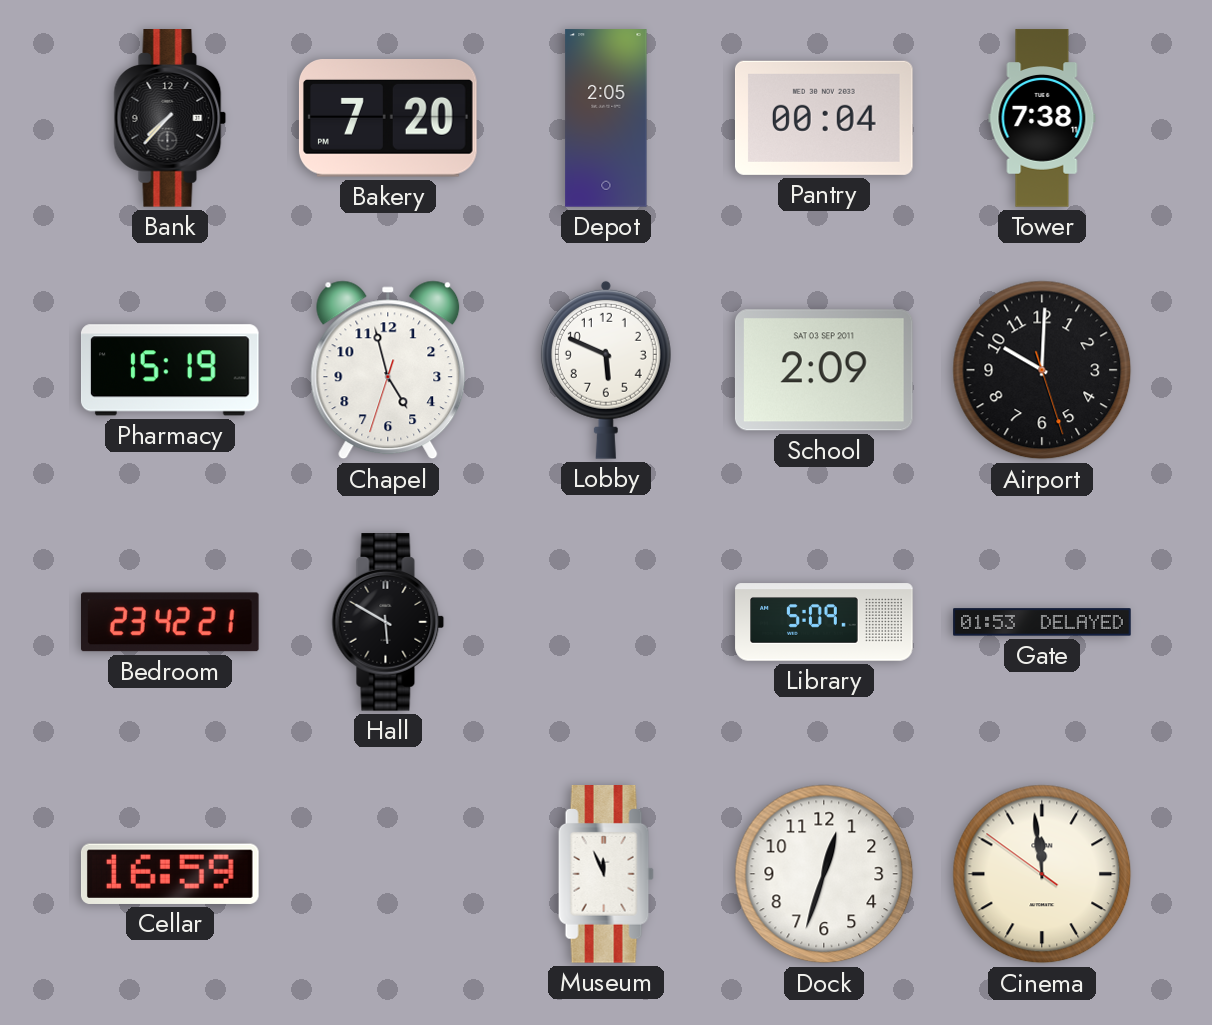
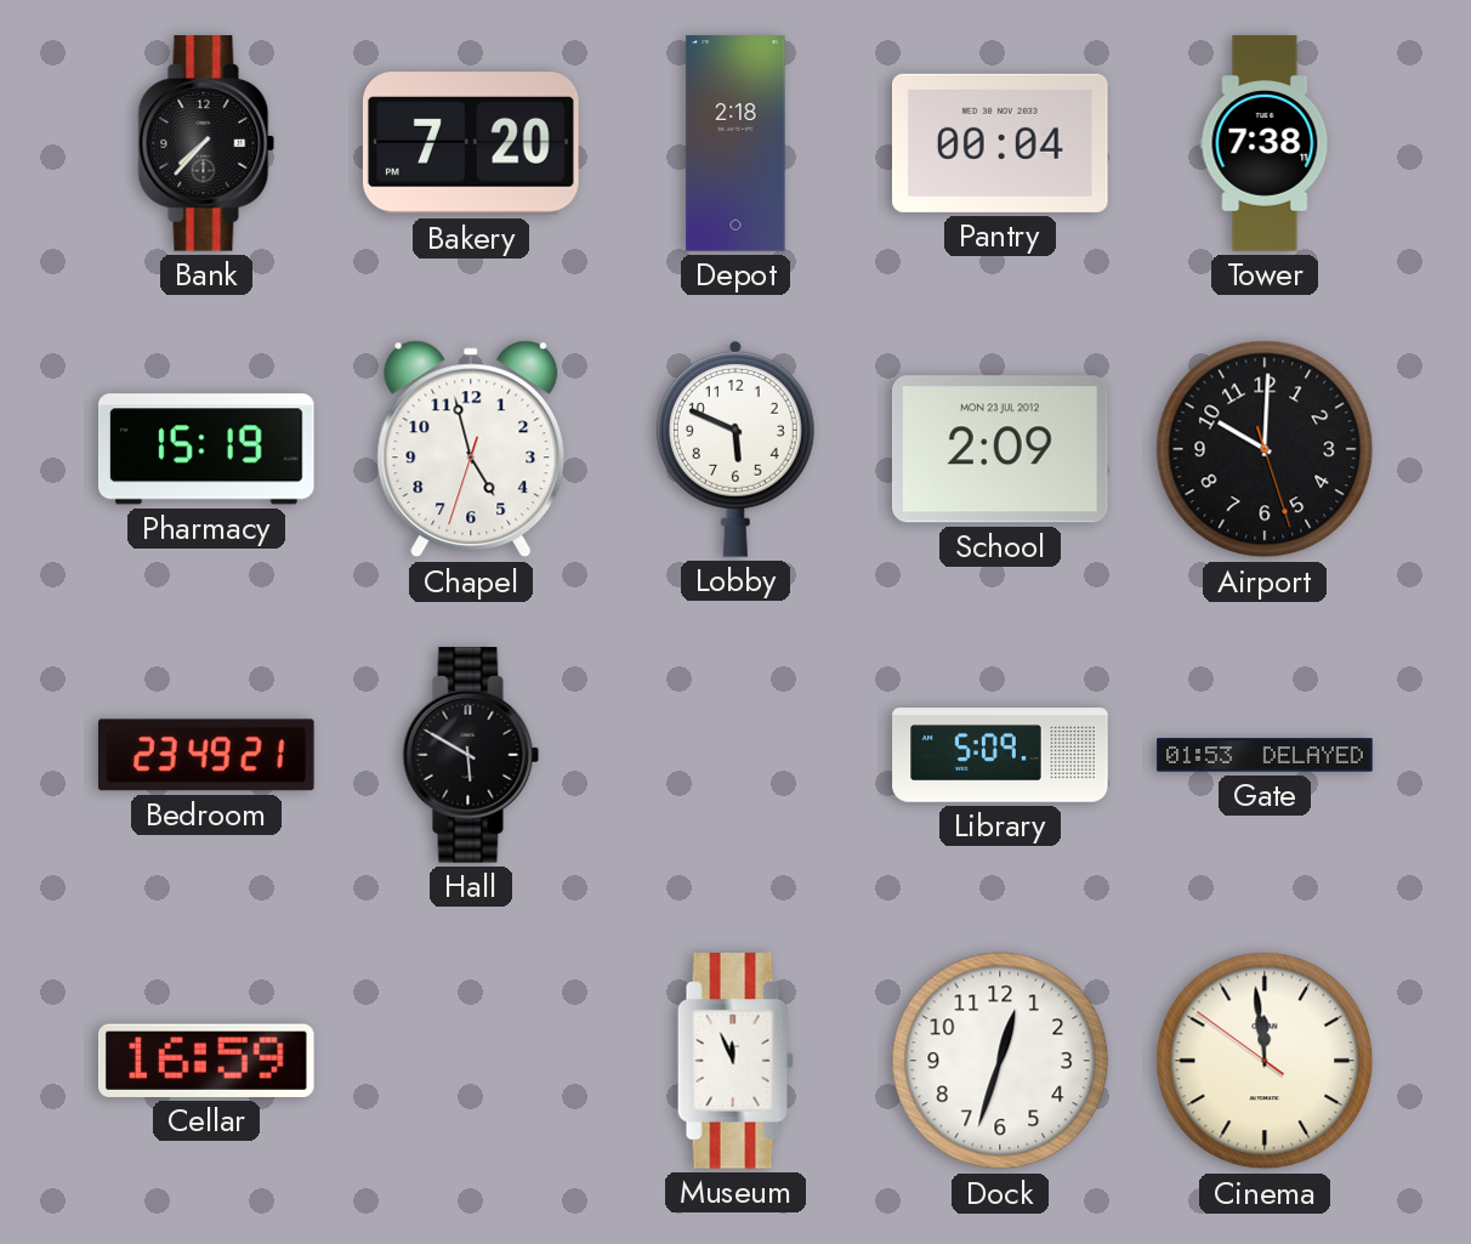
Depot: 2:05 -> 2:18 (735, 143)
School date: SAT 03 SEP 2011 -> MON 23 JUL 2012 (1000, 449)
Bedroom: 23:42 -> 23:49 (206, 755)
